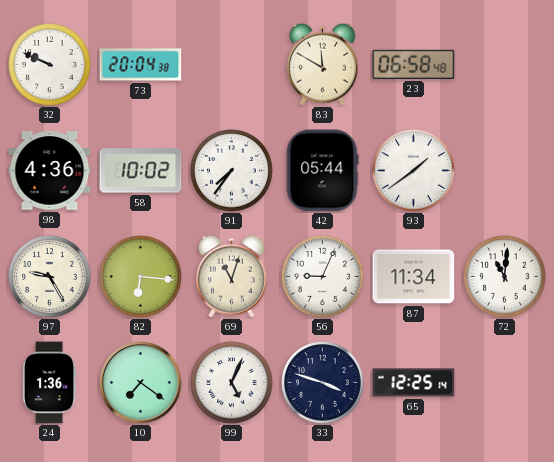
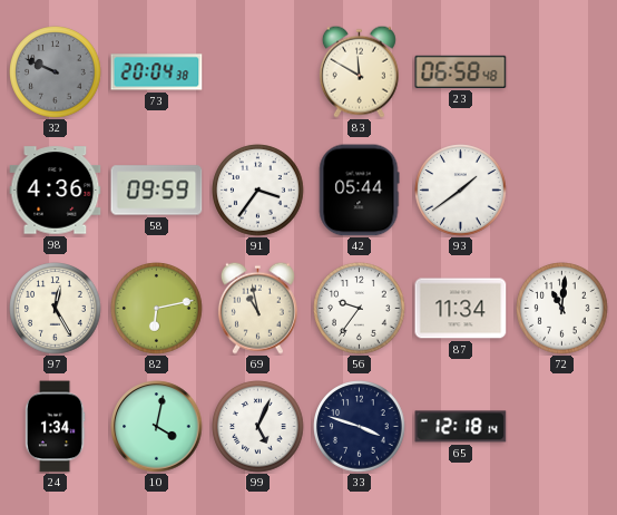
32 dial: white -> grey (56, 72)
58: 10:02 -> 09:59 (157, 191)
91: 7:36 -> 3:36 (258, 191)
97: 9:25 -> 12:25 (56, 309)
82: 6:16 -> 6:13 (157, 309)
69: 11:03 -> 10:58 (257, 308)
56: 9:04 -> 9:36 (360, 309)
24: 1:36 -> 1:34 (55, 427)
10: 7:21 -> 4:02 (157, 427)
65: 12:25 -> 12:18 (461, 427)
